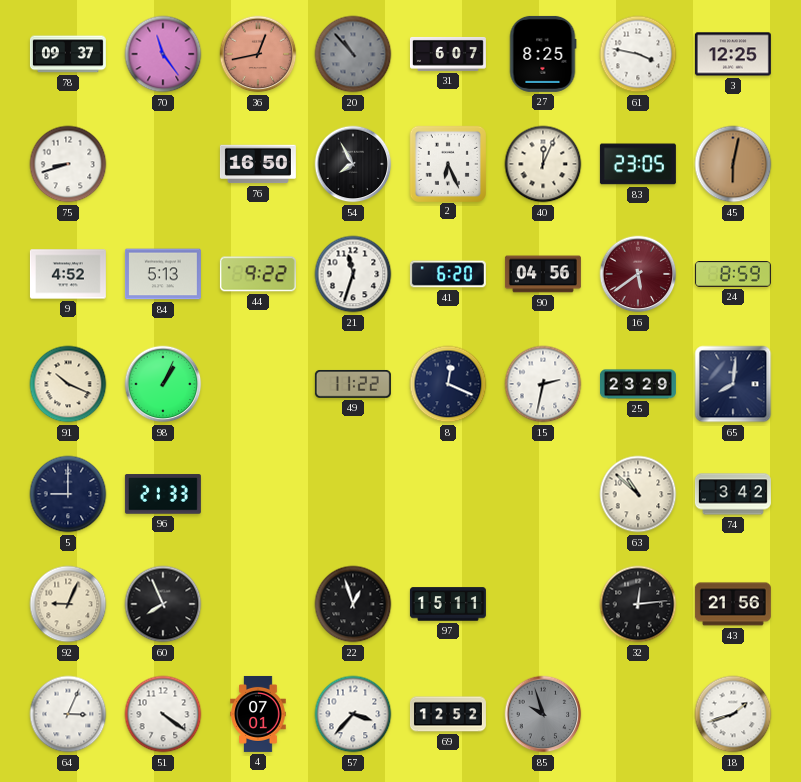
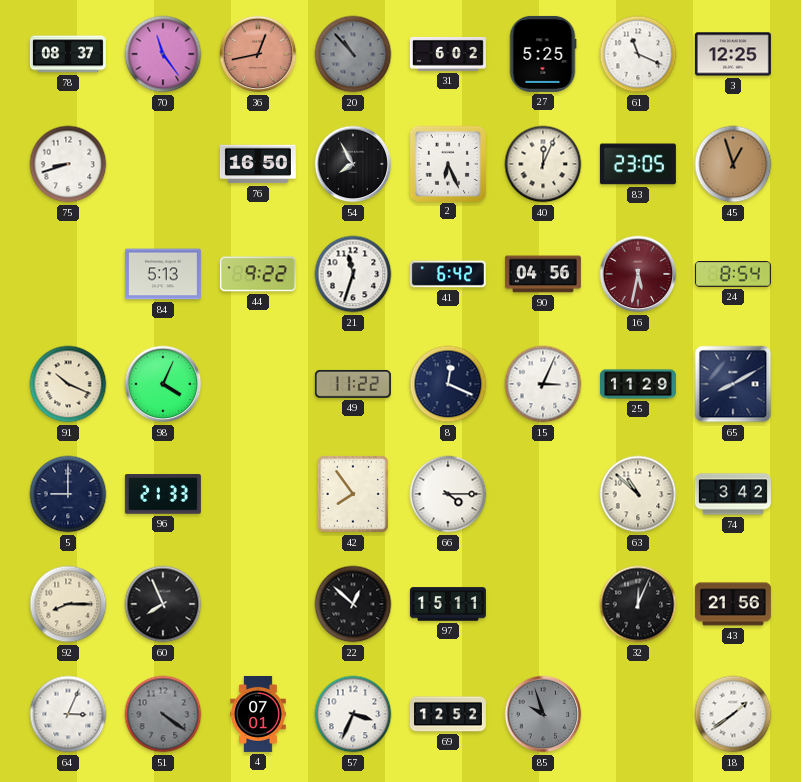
78: 09:37 -> 08:37 (68, 54)
31: 6:07 -> 6:02 (448, 54)
27: 8:25 -> 5:25 (543, 54)
61: 3:47 -> 11:19 (638, 54)
45: 6:02 -> 12:57 (733, 164)
9: 4:52 -> none (68, 274)
41: 6:20 -> 6:42 (448, 274)
16: 5:39 -> 5:32 (638, 274)
24: 8:59 -> 8:54 (733, 274)
98: 1:04 -> 4:04 (163, 384)
15: 2:32 -> 3:04 (543, 384)
25: 23:29 -> 11:29 (638, 384)
65: 8:01 -> 8:10 (733, 384)
42: none -> 7:54 (353, 494)
66: none -> 4:15 (448, 494)
92: 9:04 -> 8:15 (68, 604)
22: 12:57 -> 12:52 (353, 604)
32: 12:14 -> 12:04 (638, 604)
51 dial: white -> grey (163, 714)
57: 3:37 -> 3:34 (353, 714)
18: 1:42 -> 1:39 (733, 714)
